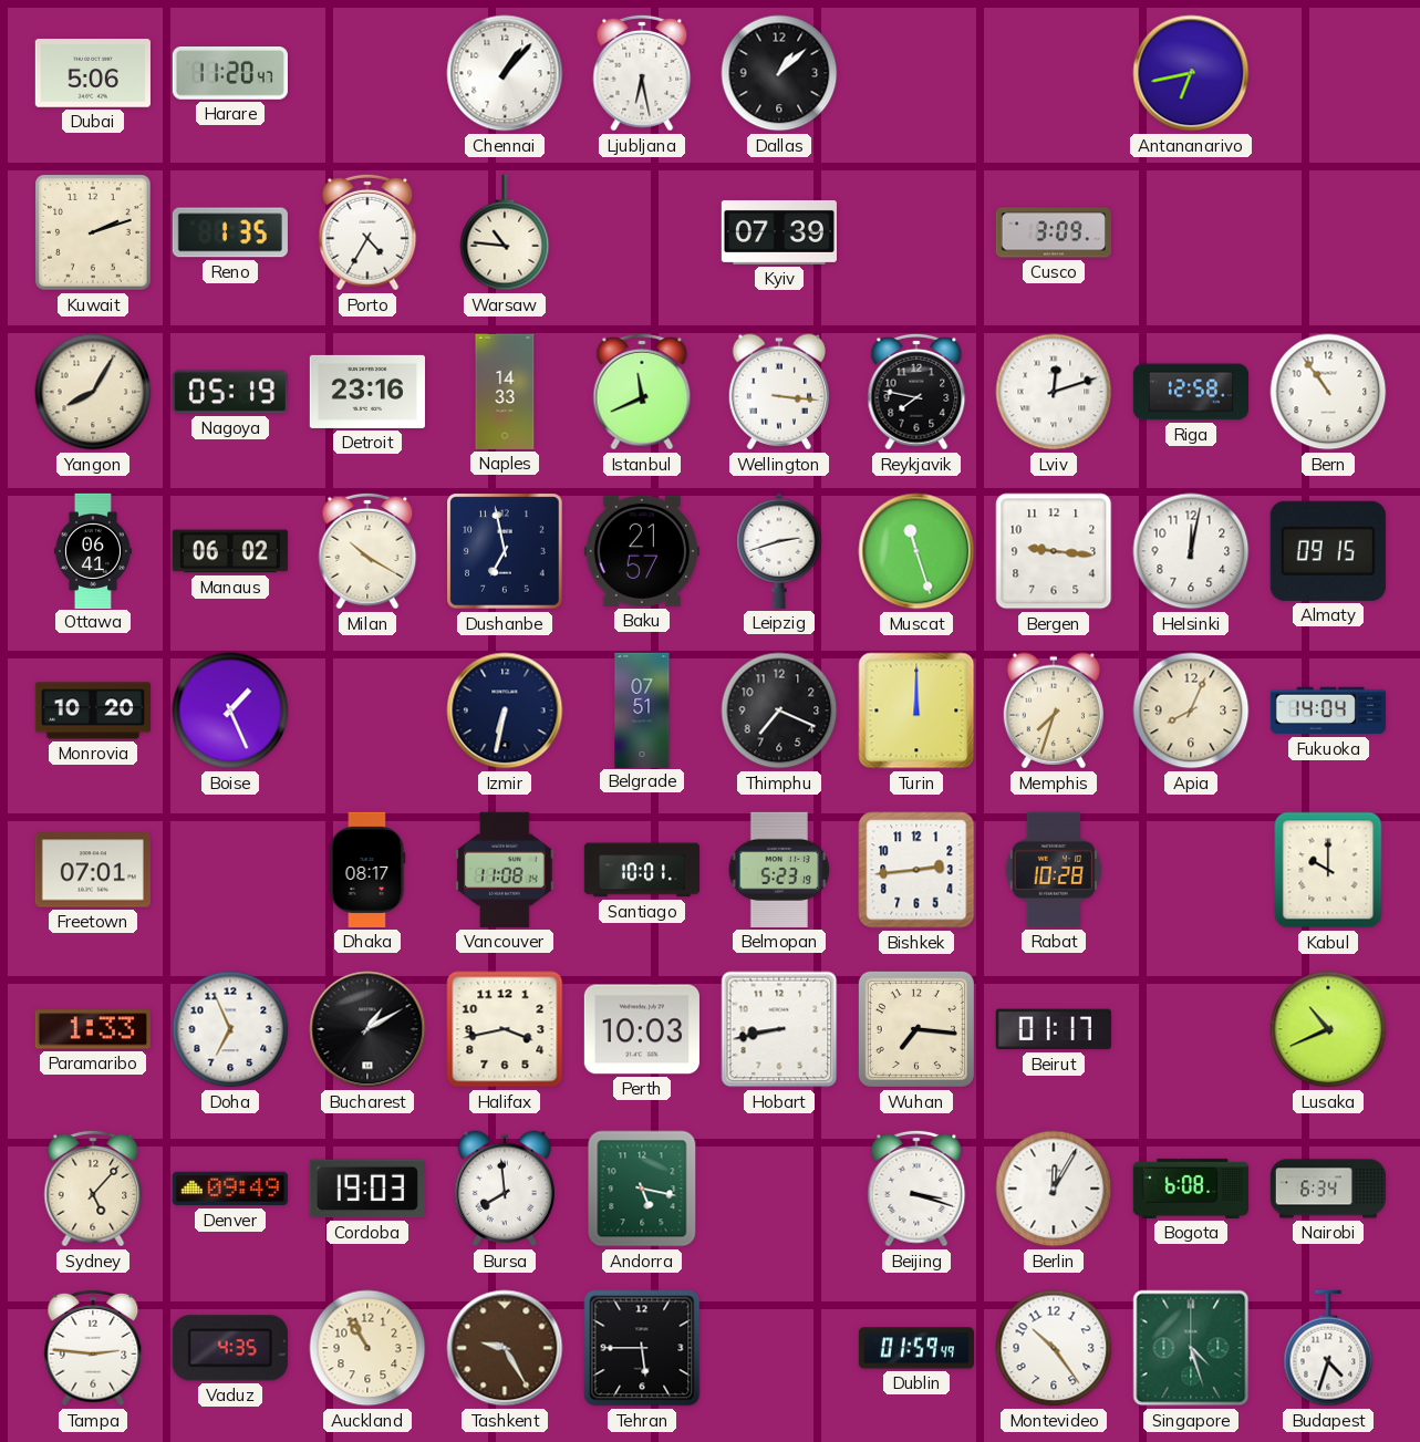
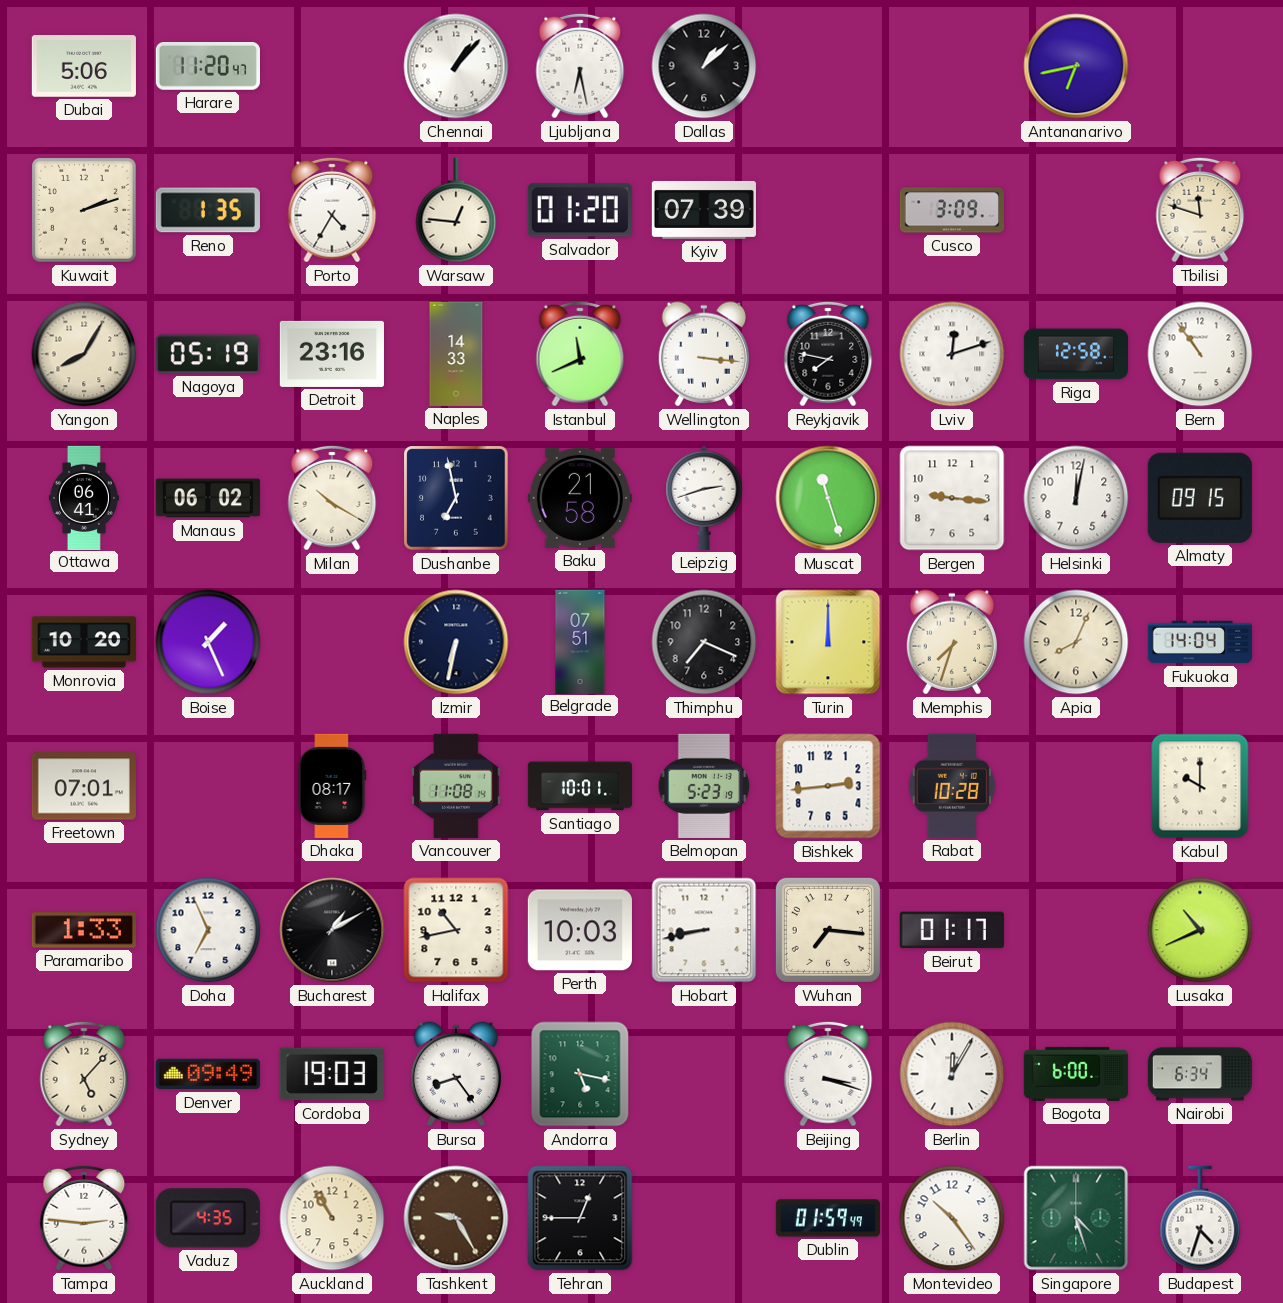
Warsaw: 10:46 -> 12:46 (456, 210)
Salvador: none -> 01:20 (580, 210)
Tbilisi: none -> 11:48 (1200, 210)
Baku: 21:57 -> 21:58 (580, 498)
Halifax: 3:43 -> 10:43 (456, 930)
Bursa: 7:59 -> 8:24 (455, 1074)
Bogota: 6:08 -> 6:00 (1076, 1074)
Tehran: 5:45 -> 12:45 (580, 1218)
